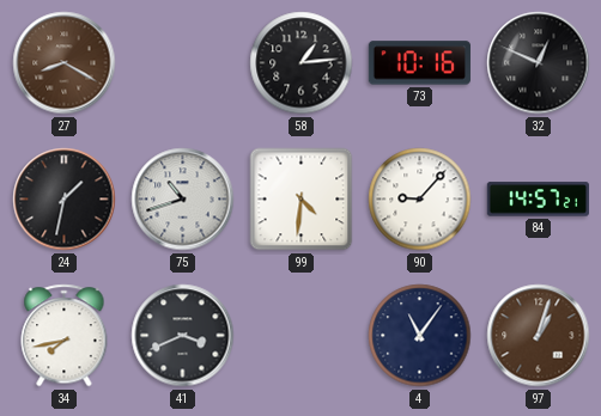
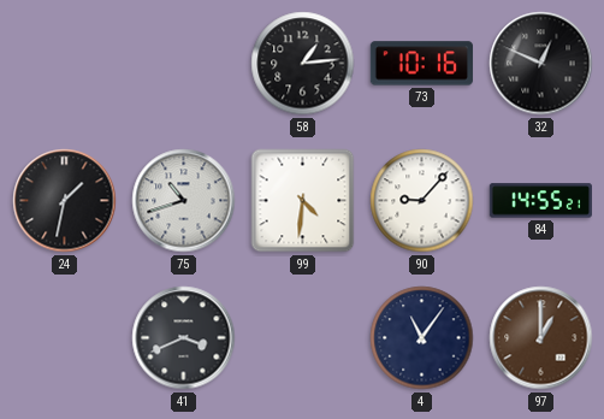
27: 8:20 -> none (65, 63)
84: 14:57 -> 14:55 (540, 201)
34: 7:43 -> none (65, 336)
97: 1:03 -> 1:00 (541, 338)
